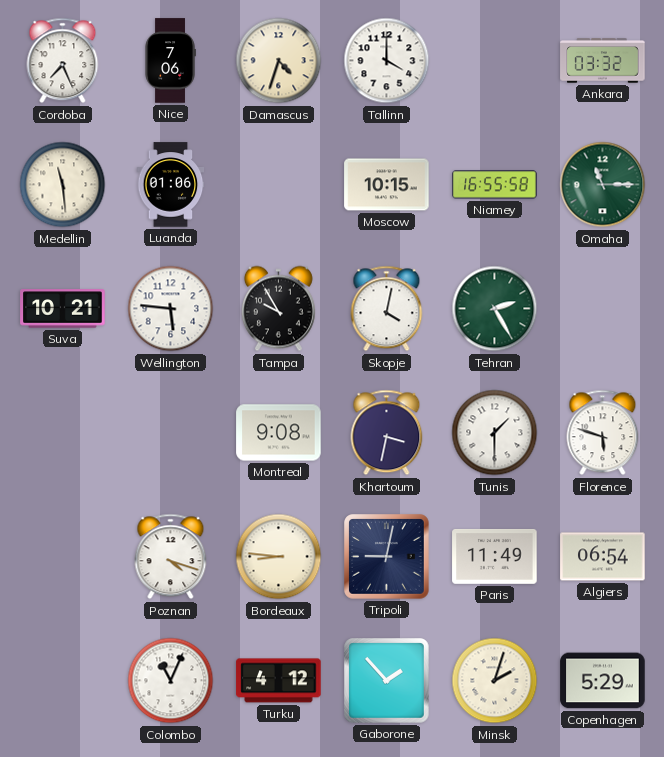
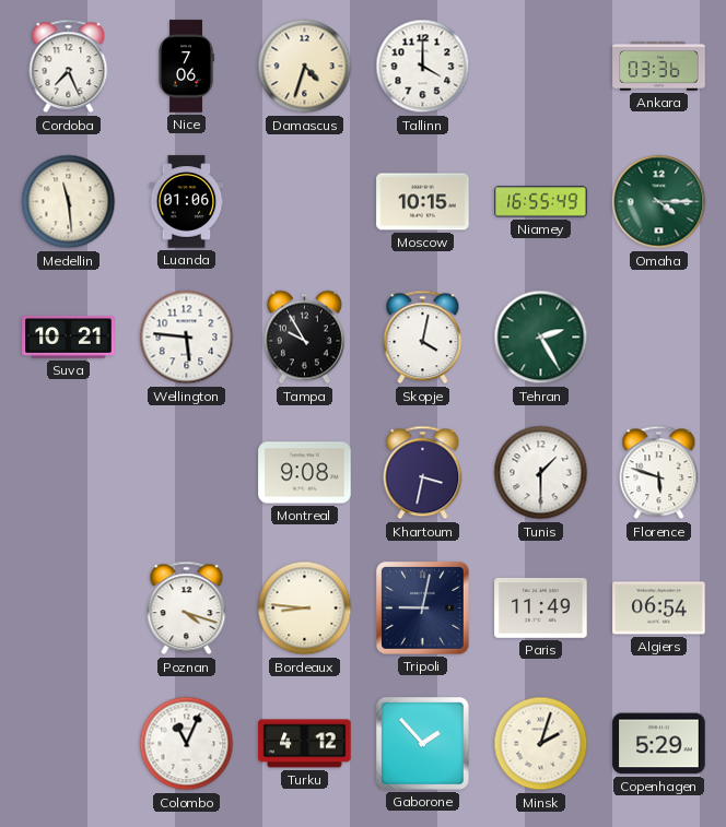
Ankara: 03:32 -> 03:36 (659, 67)
Niamey: 16:55:58 -> 16:55:49 (541, 202)
Omaha: 11:15 -> 4:15 (659, 202)
